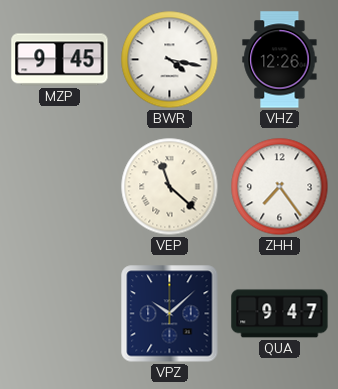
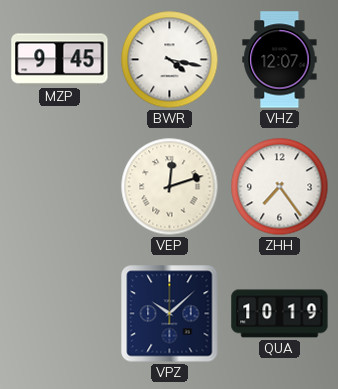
VHZ: 12:26 -> 12:07 (280, 60)
VEP: 11:22 -> 12:12 (170, 187)
QUA: 9:47 -> 10:19 (280, 314)
